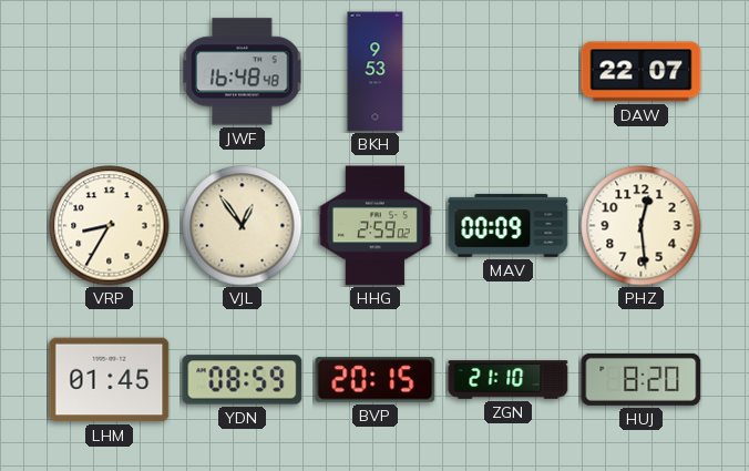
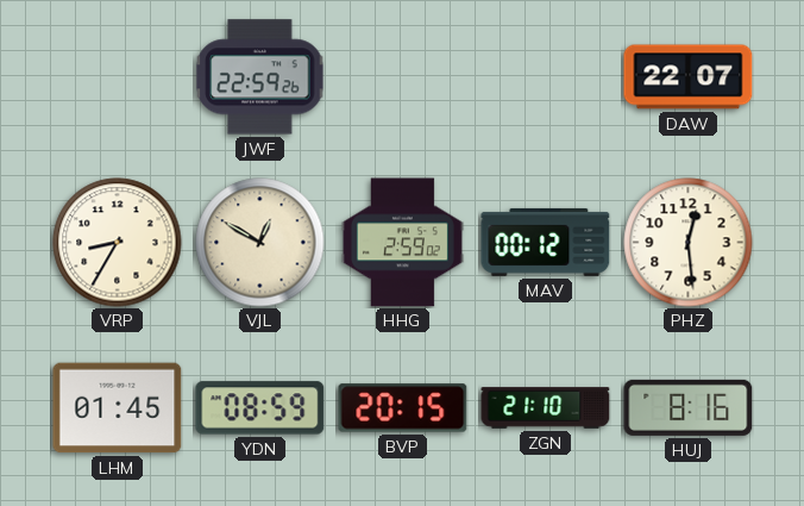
JWF: 16:48 -> 22:59 (260, 77)
BKH: 9:53 -> none (376, 72)
VJL: 12:54 -> 12:50 (260, 243)
MAV: 00:09 -> 00:12 (546, 242)
HUJ: 8:20 -> 8:16 (689, 407)
